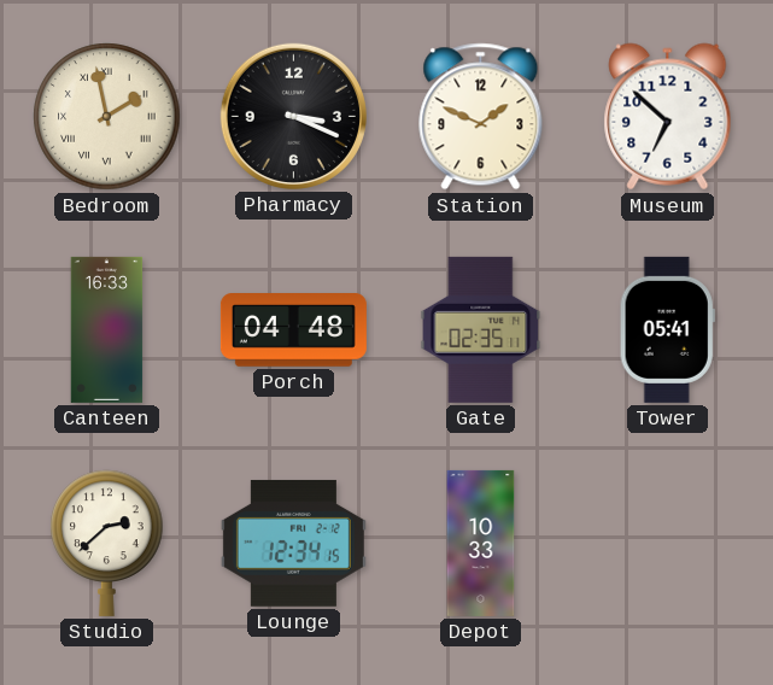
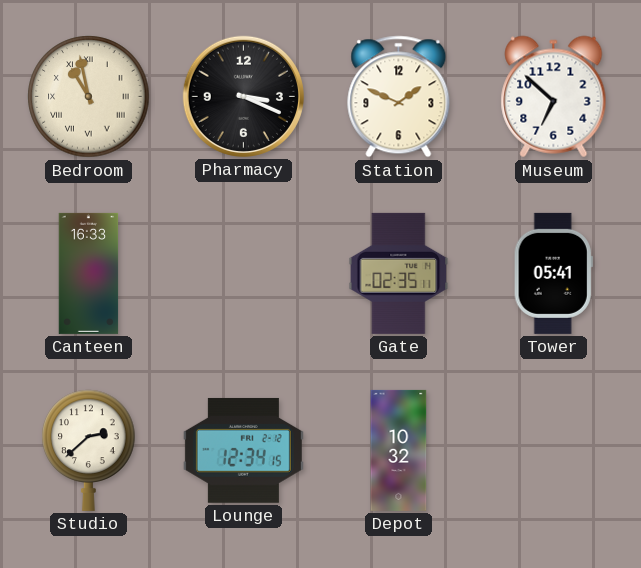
Bedroom: 1:58 -> 10:58 (89, 97)
Porch: 04:48 -> none (293, 330)
Depot: 10:33 -> 10:32 (399, 450)
